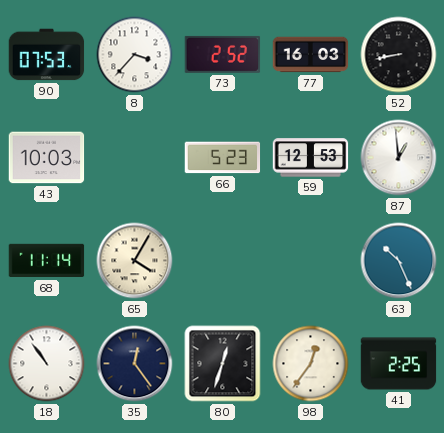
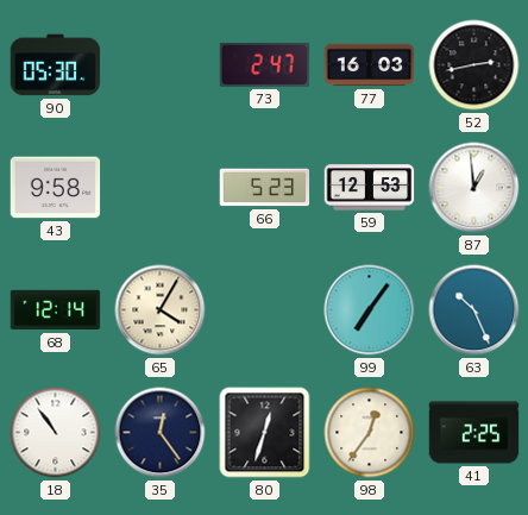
90: 07:53 -> 05:30 (56, 65)
8: 3:37 -> none (135, 55)
73: 2:52 -> 2:47 (265, 64)
52: 8:43 -> 2:43 (474, 65)
43: 10:03 -> 9:58 (56, 188)
68: 11:14 -> 12:14 (56, 310)
99: none -> 7:06 (370, 310)
